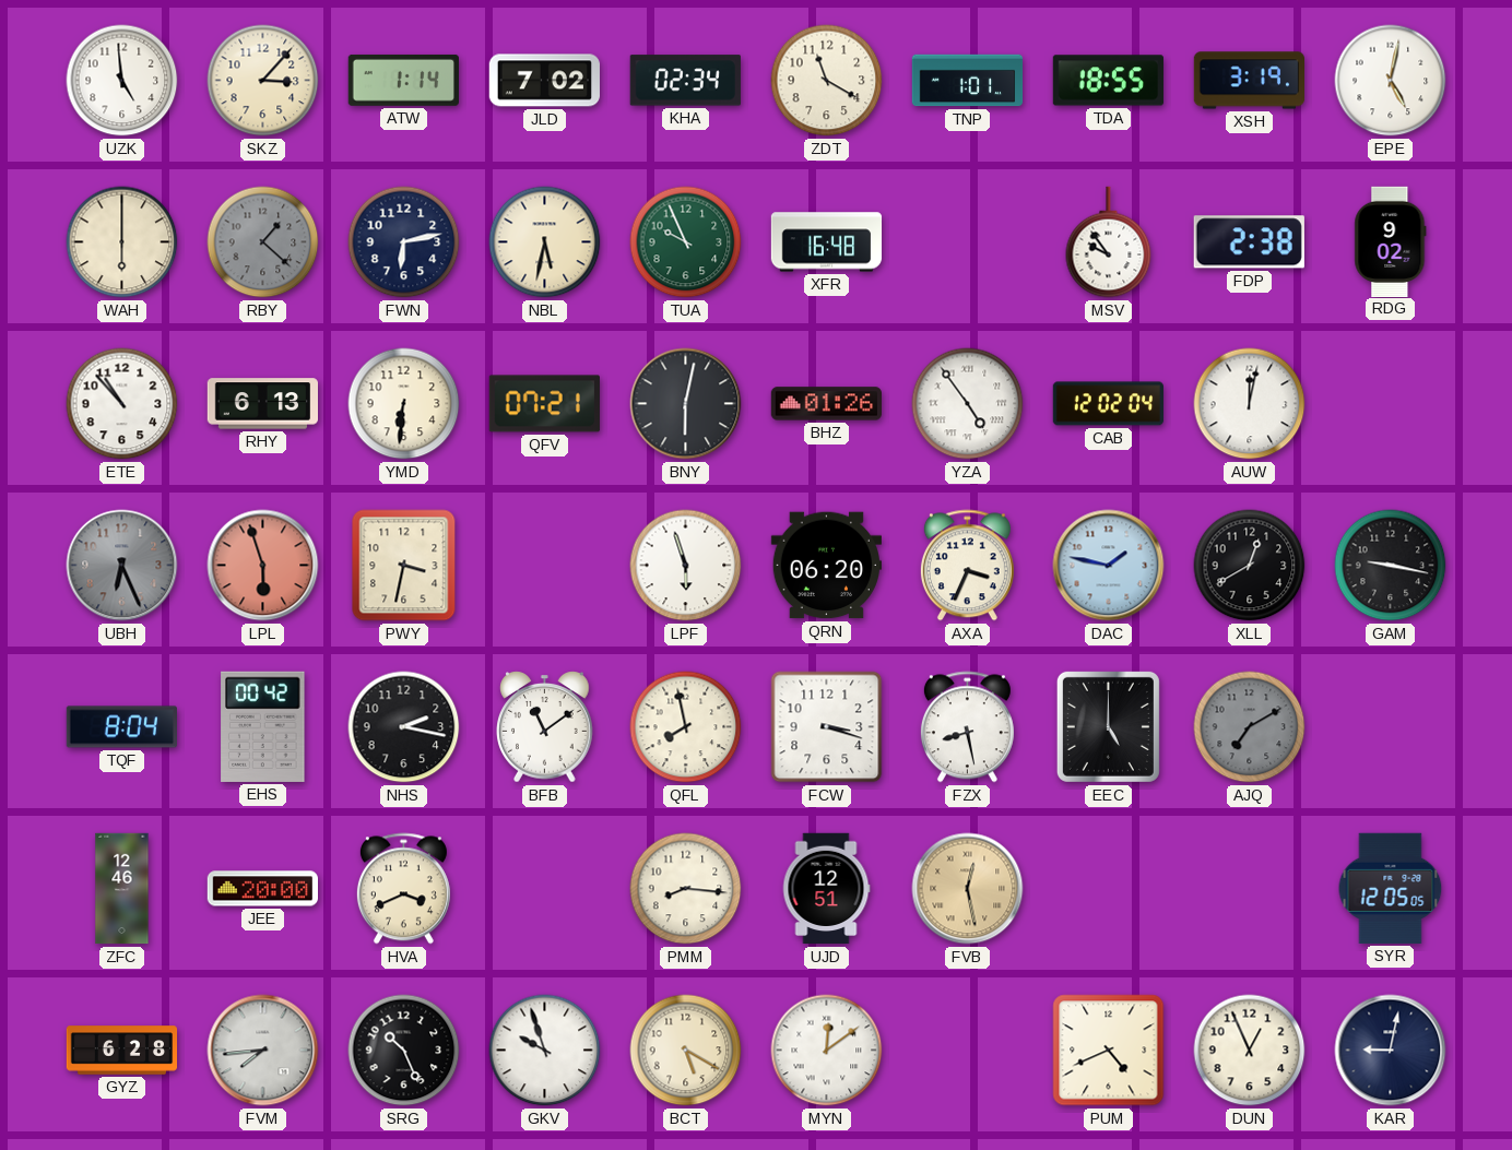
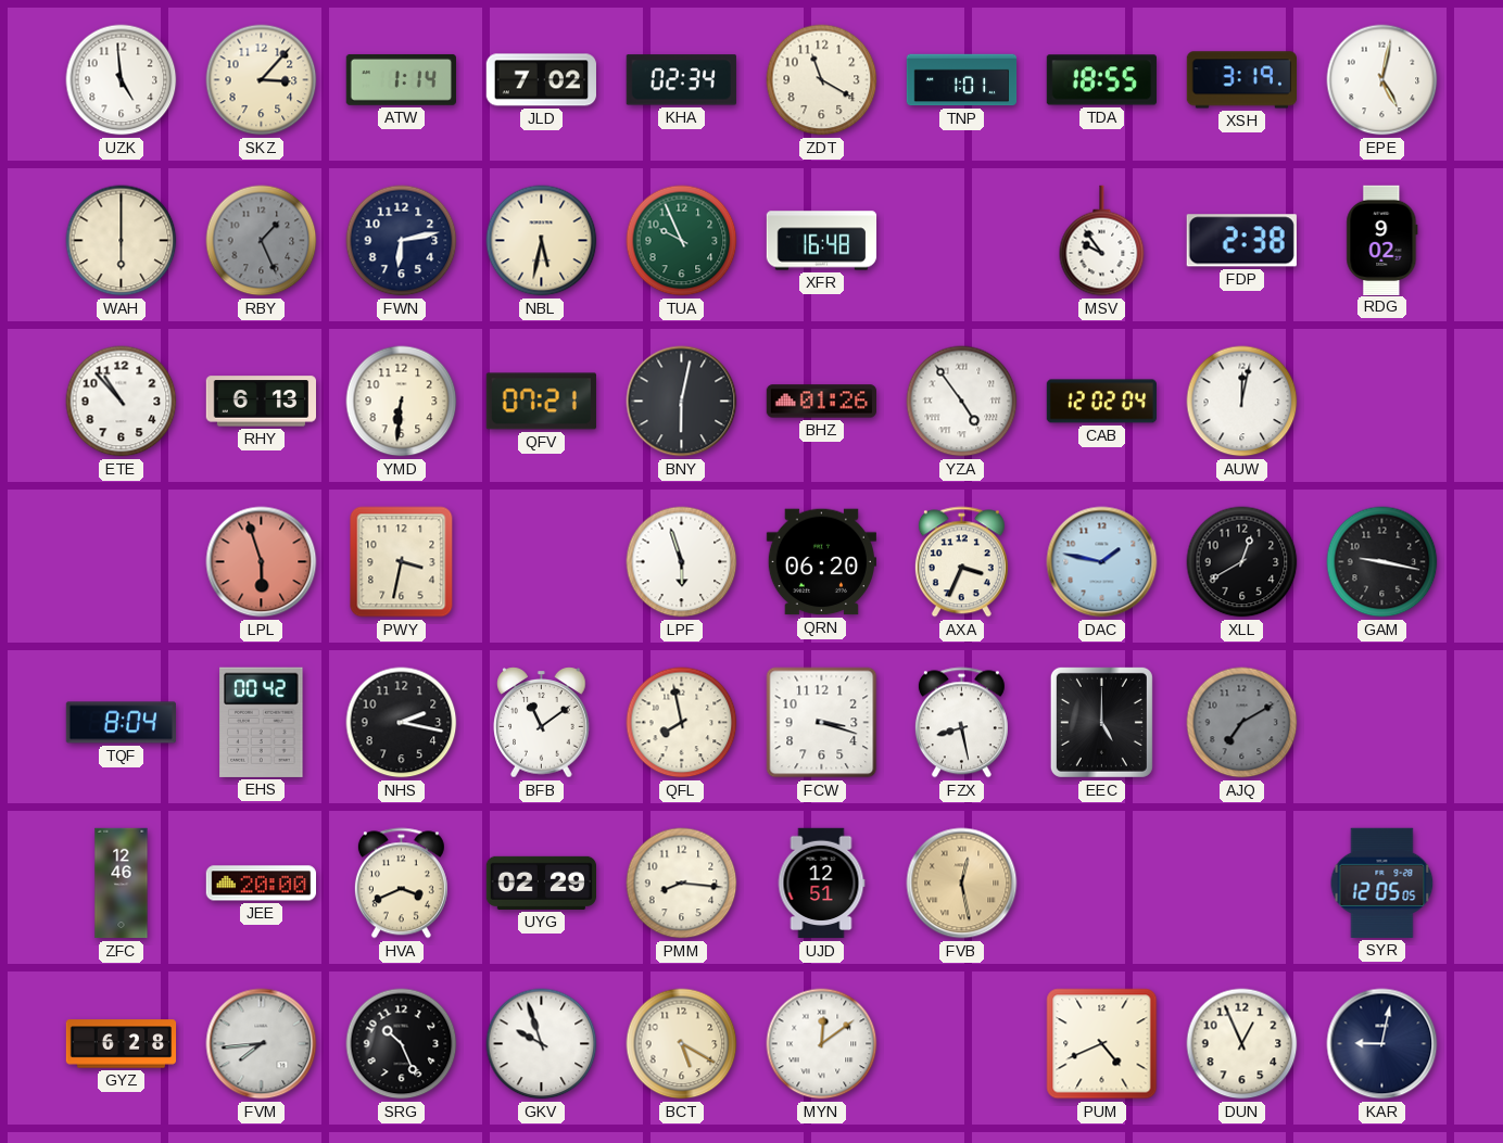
RBY: 1:22 -> 1:26 (262, 241)
UBH: 6:26 -> none (122, 566)
UYG: none -> 02:29 (541, 882)
